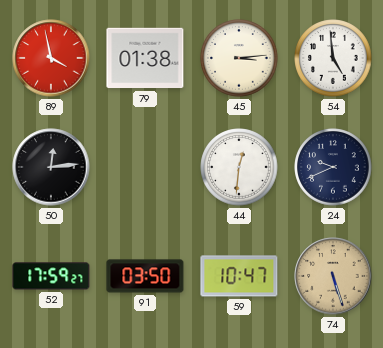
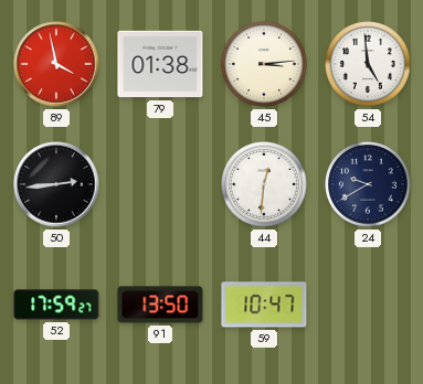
50: 12:14 -> 2:44 (56, 184)
24: 9:41 -> 9:40 (368, 184)
91: 03:50 -> 13:50 (160, 305)
74: 5:27 -> none (333, 276)
